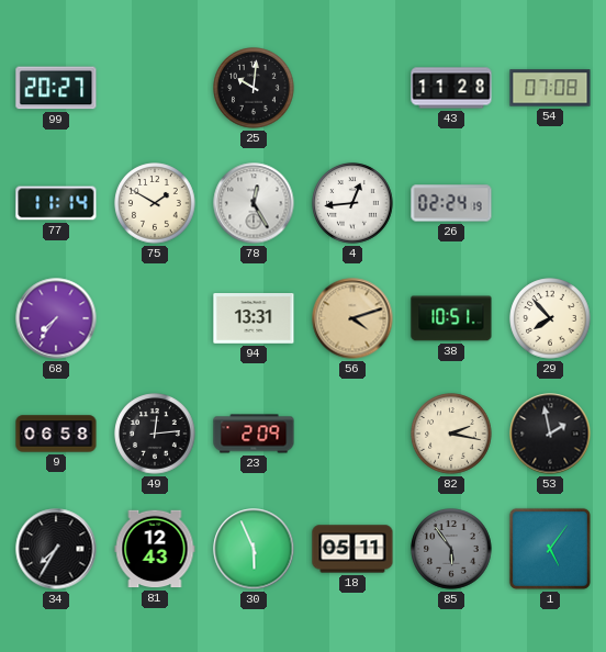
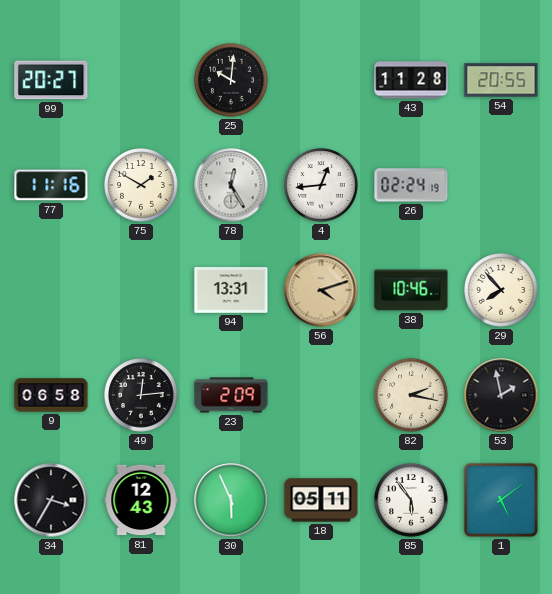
54: 07:08 -> 20:55 (501, 80)
77: 11:14 -> 11:16 (51, 185)
68: 7:36 -> none (56, 318)
38: 10:51 -> 10:46 (411, 290)
34: 7:35 -> 3:35 (51, 500)
85 dial: grey -> white (411, 500)
1: 5:06 -> 5:09 (501, 500)
